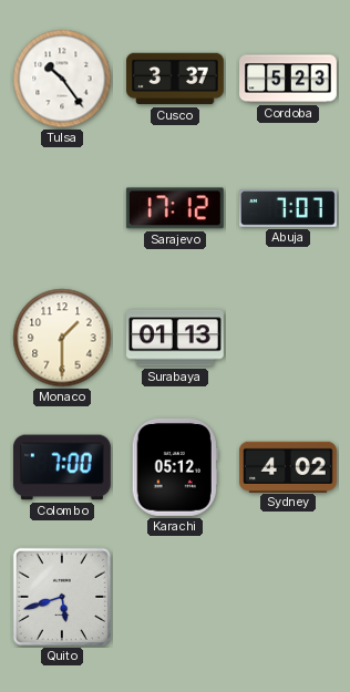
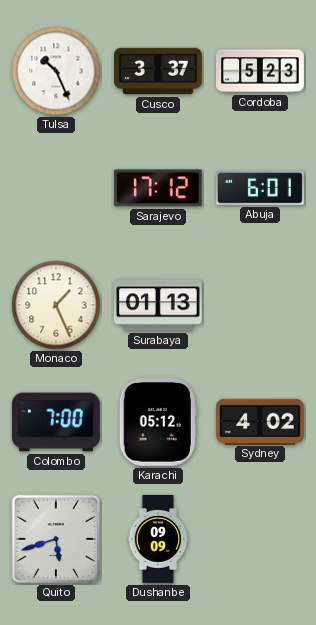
Tulsa: 10:24 -> 10:26 (56, 71)
Abuja: 7:07 -> 6:01 (261, 188)
Monaco: 1:30 -> 1:26 (56, 305)
Dushanbe: none -> 09:09 (158, 540)
